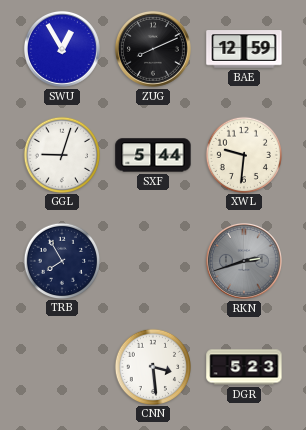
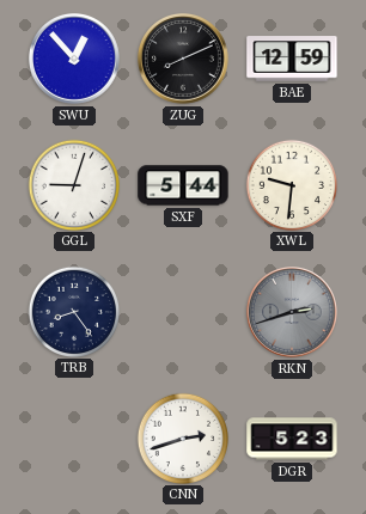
SWU: 12:55 -> 12:53 (74, 59)
TRB: 7:55 -> 8:24 (73, 311)
CNN: 3:29 -> 2:42 (182, 437)
